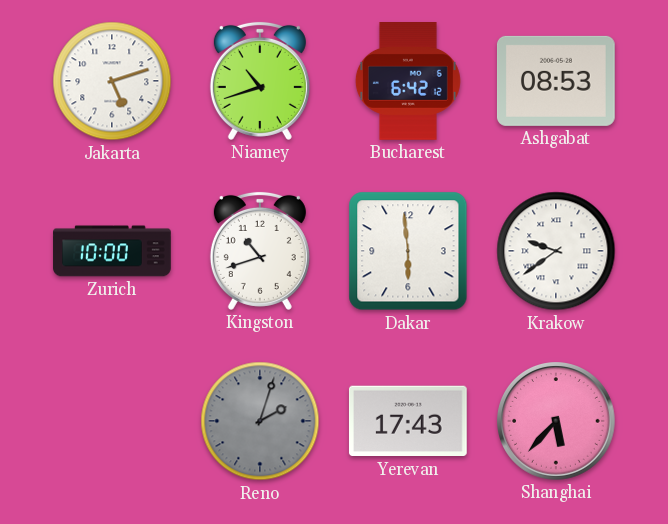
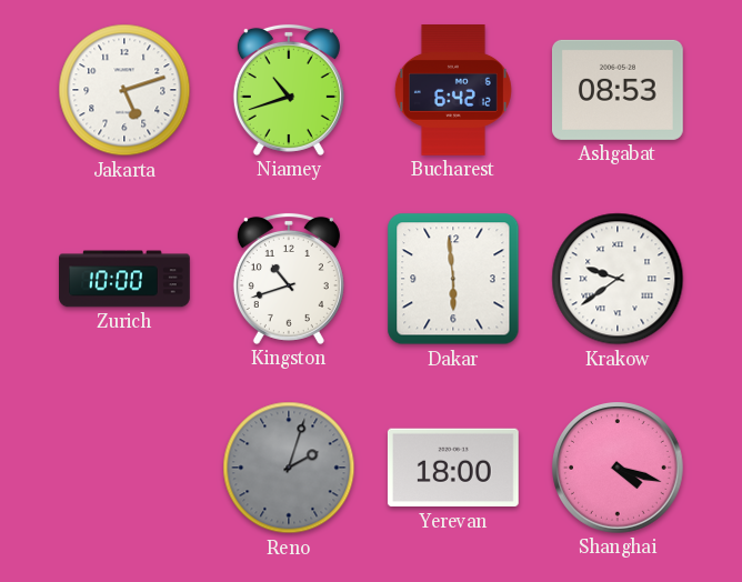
Yerevan: 17:43 -> 18:00 (453, 468)
Shanghai: 5:37 -> 4:18 (619, 469)
